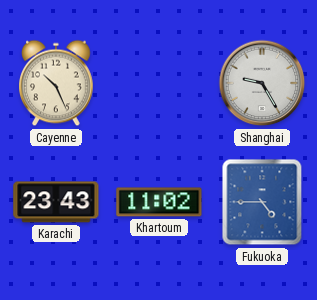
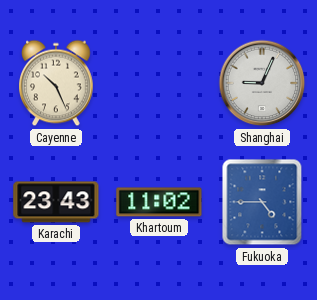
Shanghai: 9:25 -> 9:04 (262, 83)
